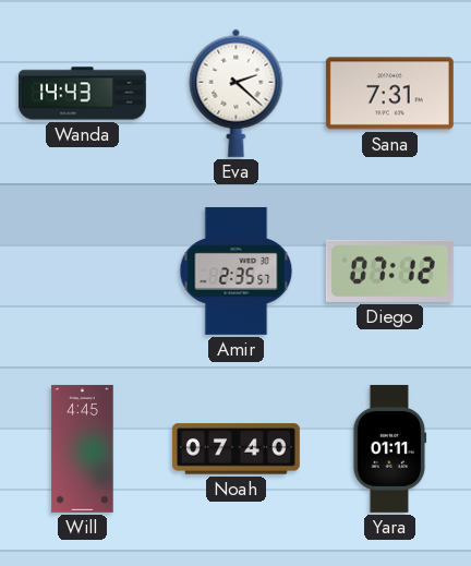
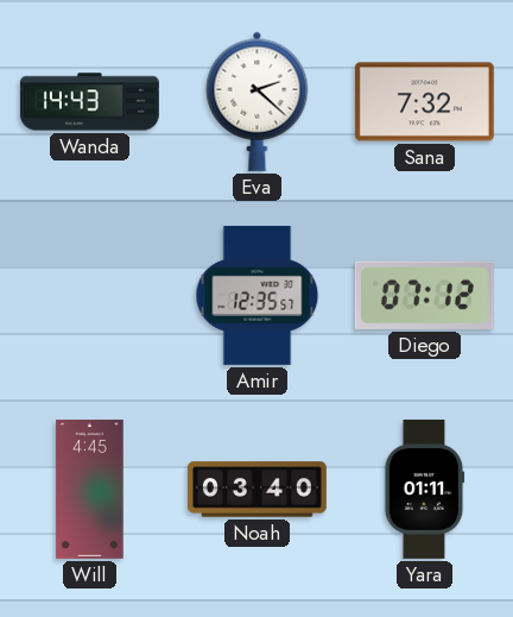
Sana: 7:31 -> 7:32 (424, 102)
Amir: 2:35 -> 12:35 (258, 295)
Noah: 07:40 -> 03:40 (256, 490)
